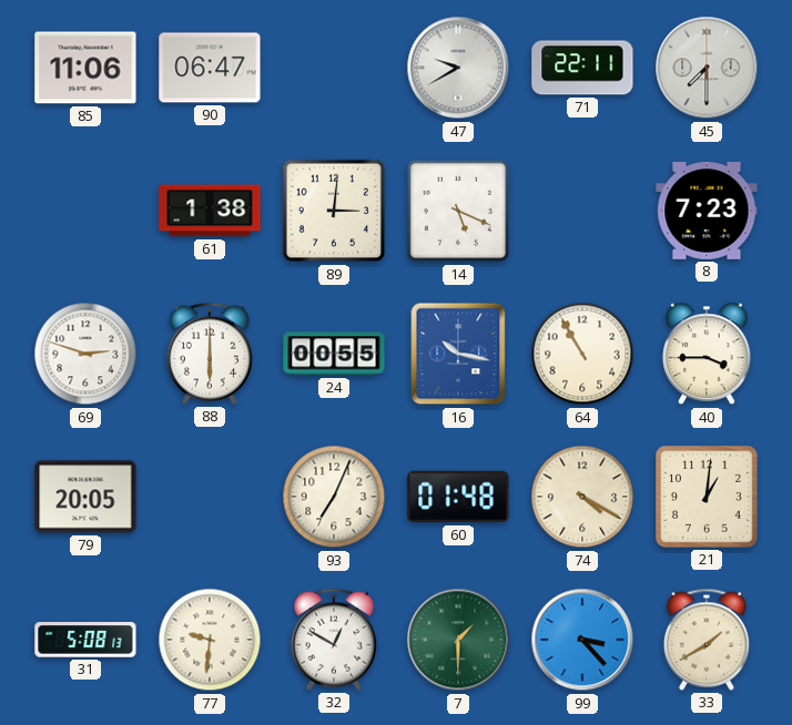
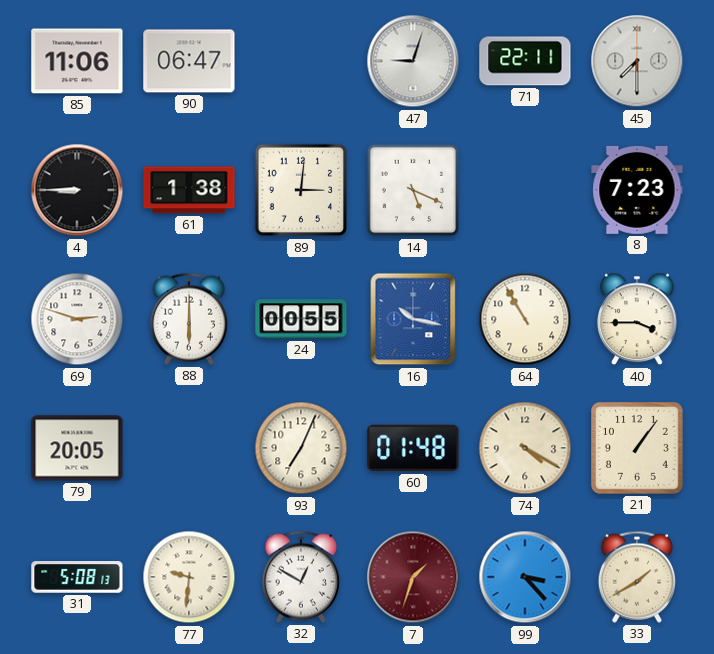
47: 9:40 -> 9:03 (413, 61)
4: none -> 8:45 (77, 190)
21: 1:01 -> 1:06 (638, 448)
7: 1:30 -> 1:33 (413, 577)
7 dial: green -> burgundy (413, 577)
